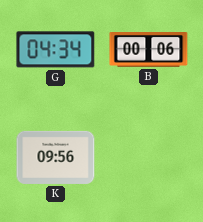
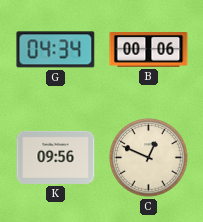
C: none -> 12:49 (149, 158)
